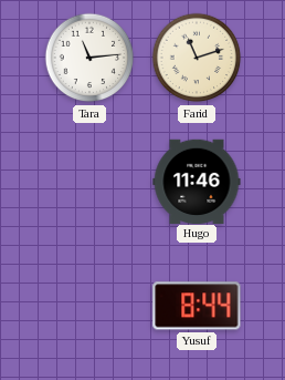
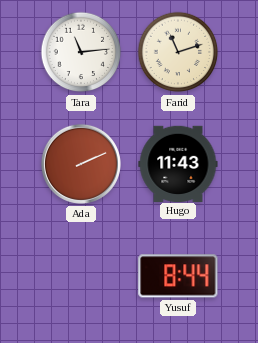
Ada: none -> 2:11 (81, 164)
Hugo: 11:46 -> 11:43 (178, 163)
